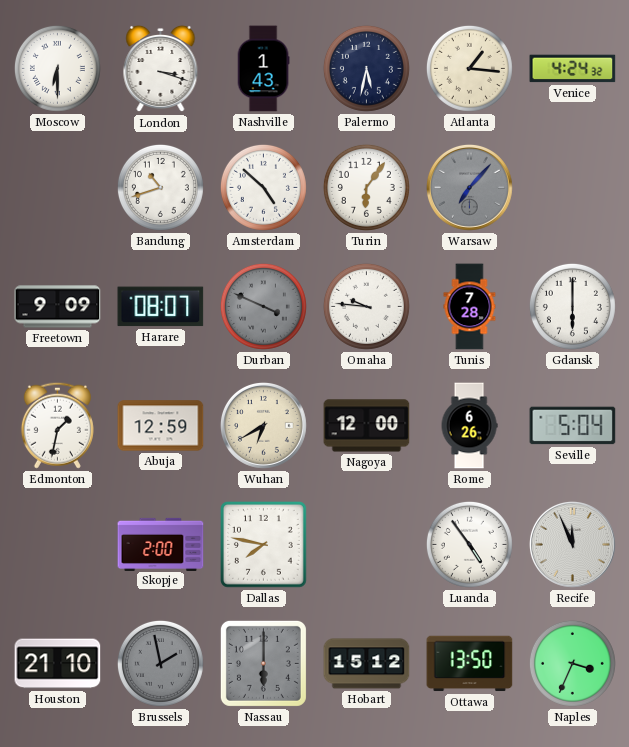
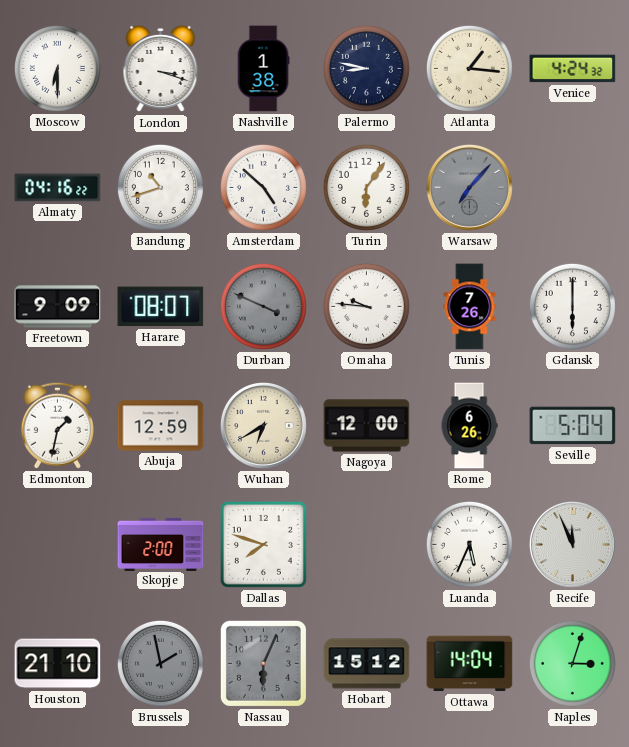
Nashville: 1:43 -> 1:38 (263, 69)
Palermo: 5:32 -> 8:47 (366, 68)
Almaty: none -> 04:16 (58, 188)
Tunis: 7:28 -> 7:26 (470, 307)
Dallas: 7:47 -> 7:48 (263, 544)
Luanda: 4:54 -> 5:34 (469, 544)
Nassau: 6:00 -> 6:04 (263, 663)
Ottawa: 13:50 -> 14:04 (470, 664)
Naples: 3:34 -> 3:03 (572, 663)
